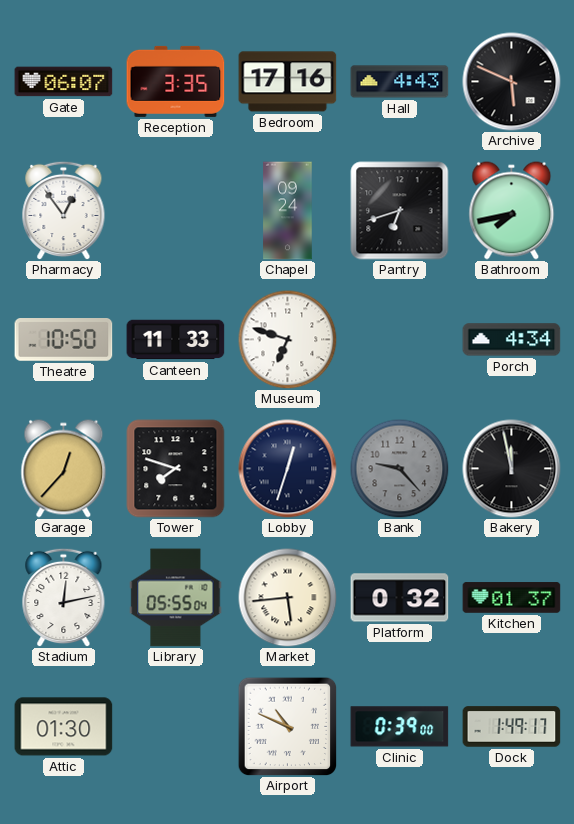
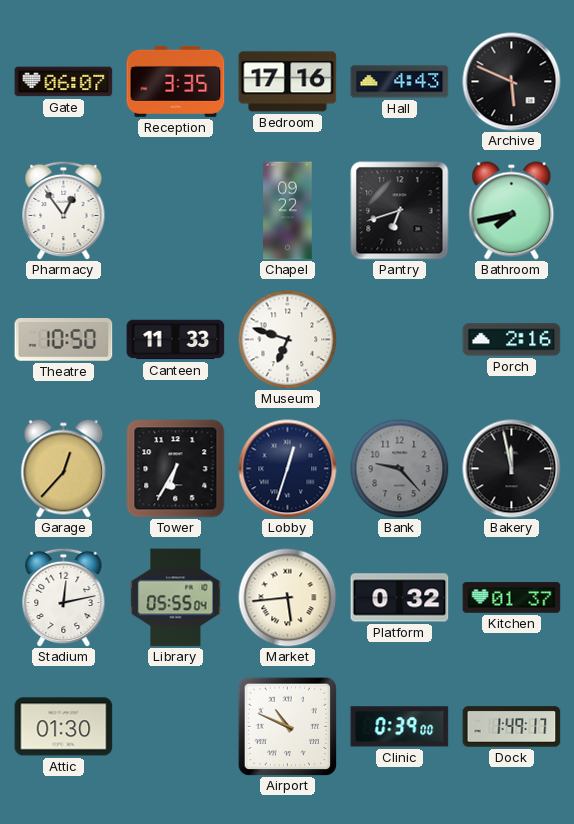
Chapel: 09:24 -> 09:22 (288, 211)
Porch: 4:34 -> 2:16 (512, 340)
Tower: 7:48 -> 6:35 (176, 469)
